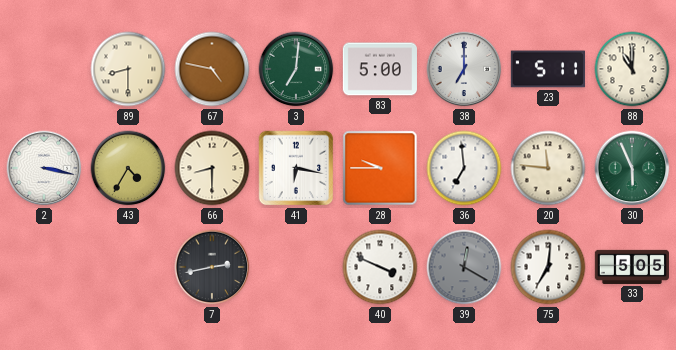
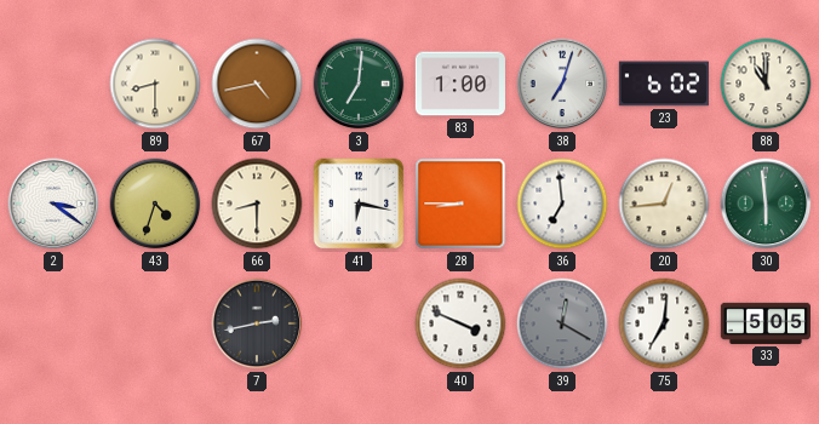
67: 4:47 -> 4:43 (257, 84)
83: 5:00 -> 1:00 (460, 84)
38: 7:00 -> 7:03 (562, 84)
23: 5:11 -> 6:02 (664, 84)
2: 3:17 -> 3:21 (53, 204)
43: 4:35 -> 4:33 (155, 204)
28: 9:45 -> 8:45 (460, 204)
20: 11:46 -> 12:44 (664, 204)
30: 5:56 -> 5:59 (766, 204)
